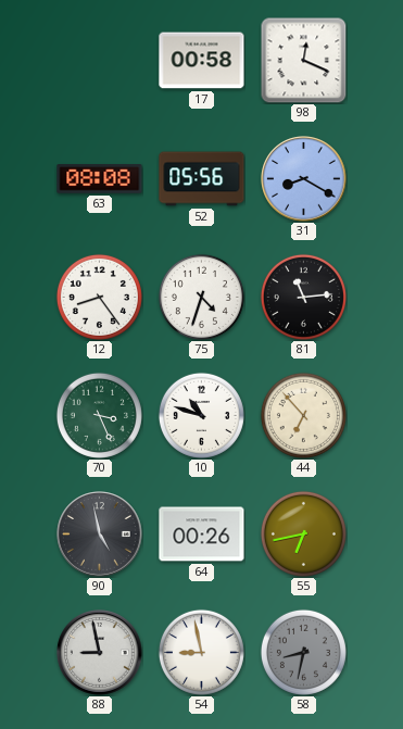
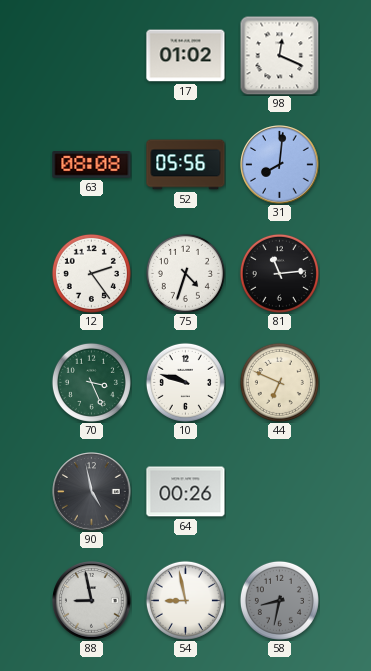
17: 00:58 -> 01:02 (186, 56)
31: 8:20 -> 8:01 (280, 165)
12: 8:24 -> 2:24 (91, 273)
10: 10:48 -> 9:48 (185, 382)
44: 6:53 -> 6:49 (279, 382)
55: 6:43 -> none (303, 533)
